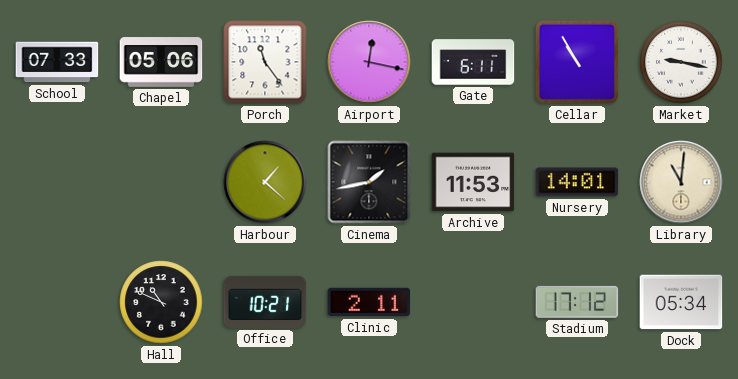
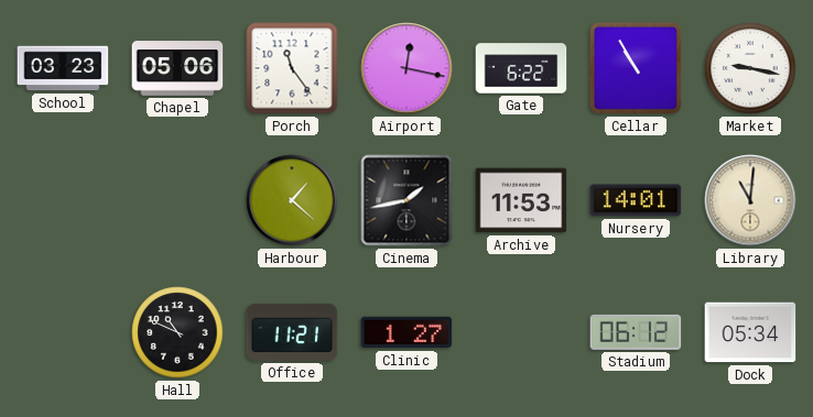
School: 07:33 -> 03:23 (63, 68)
Gate: 6:11 -> 6:22 (521, 68)
Office: 10:21 -> 11:21 (292, 332)
Clinic: 2:11 -> 1:27 (406, 332)
Stadium: 17:12 -> 06:12 (636, 332)
